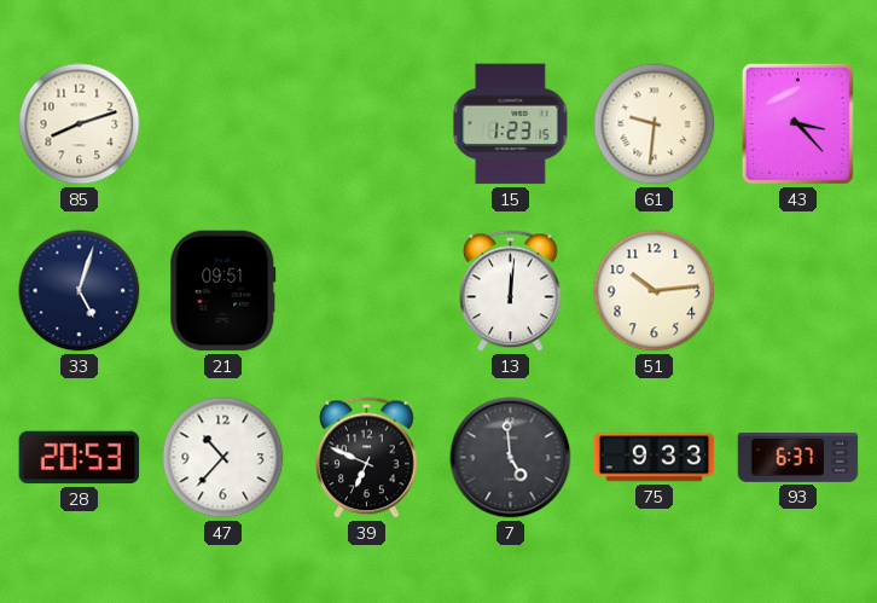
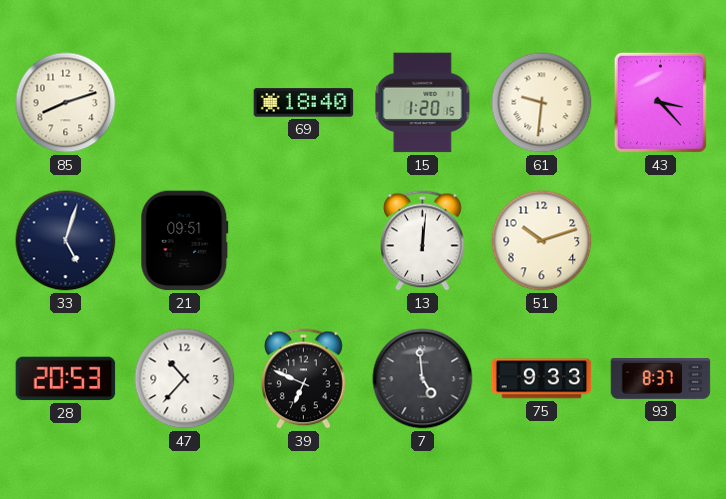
69: none -> 18:40 (304, 103)
15: 1:23 -> 1:20 (423, 103)
51: 10:14 -> 10:12 (542, 241)
93: 6:37 -> 8:37 (661, 379)
